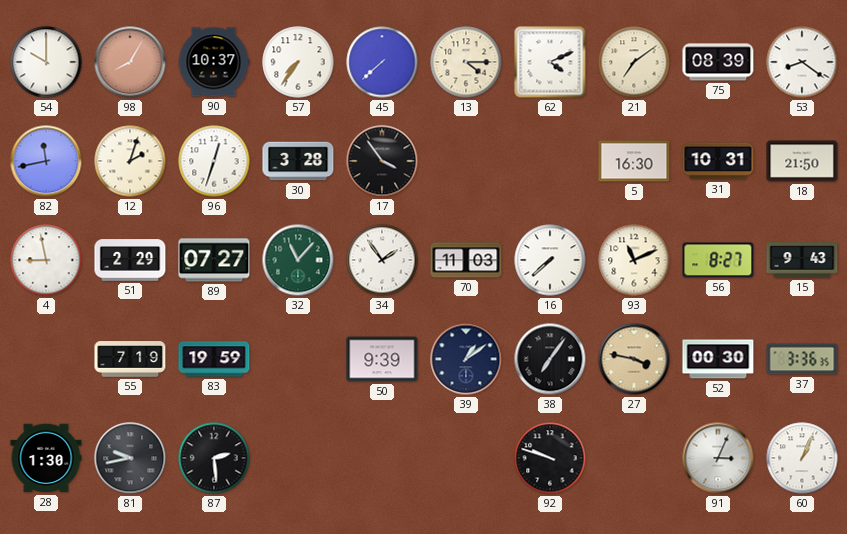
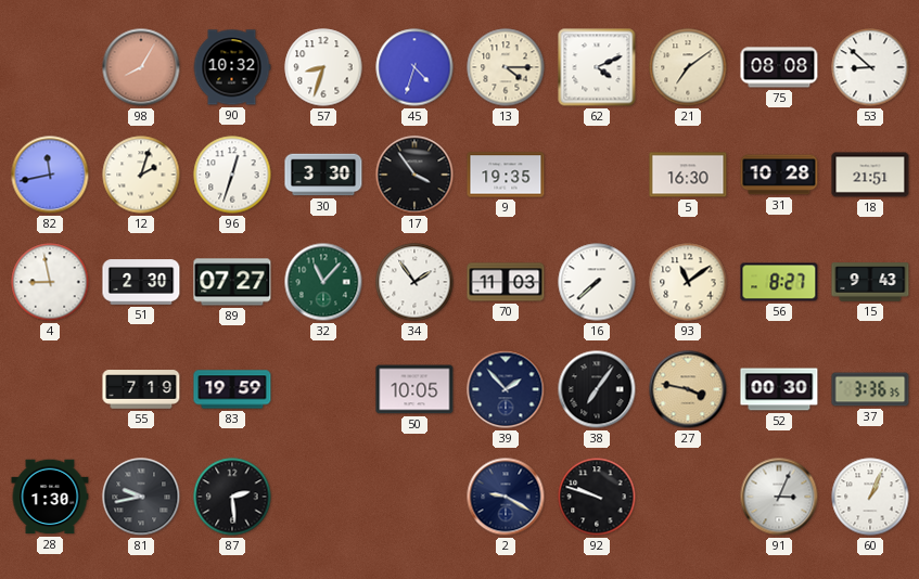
54: 10:00 -> none (46, 62)
90: 10:37 -> 10:32 (232, 67)
57: 7:36 -> 8:33 (323, 67)
45: 7:38 -> 4:33 (414, 67)
75: 08:39 -> 08:08 (779, 67)
53: 8:21 -> 8:52 (870, 67)
30: 3:28 -> 3:30 (323, 175)
9: none -> 19:35 (506, 175)
31: 10:31 -> 10:28 (779, 175)
18: 21:50 -> 21:51 (870, 175)
51: 2:29 -> 2:30 (141, 282)
93: 11:11 -> 11:09 (688, 282)
50: 9:39 -> 10:05 (414, 389)
39: 1:09 -> 1:53 (506, 389)
2: none -> 9:20 (506, 497)
